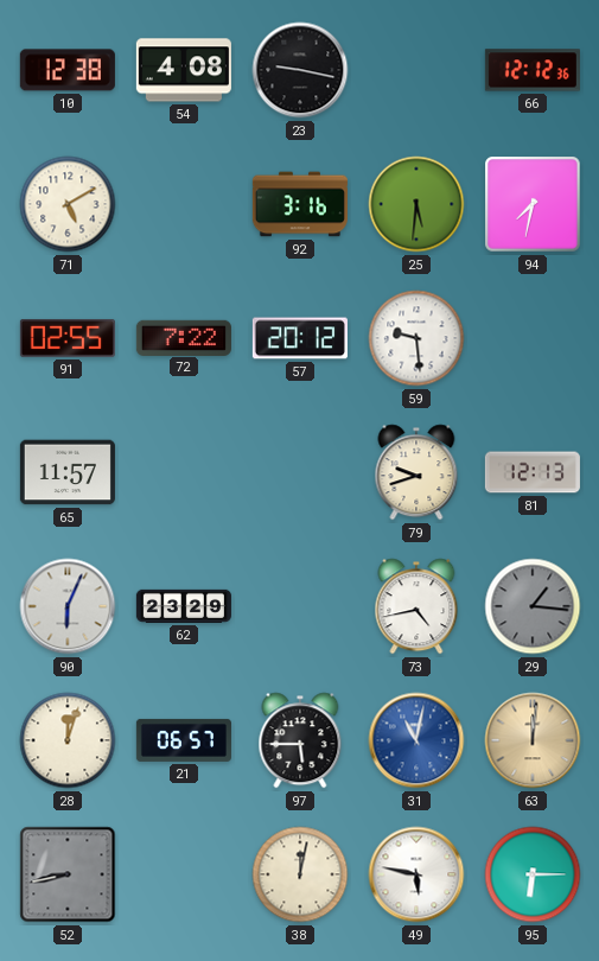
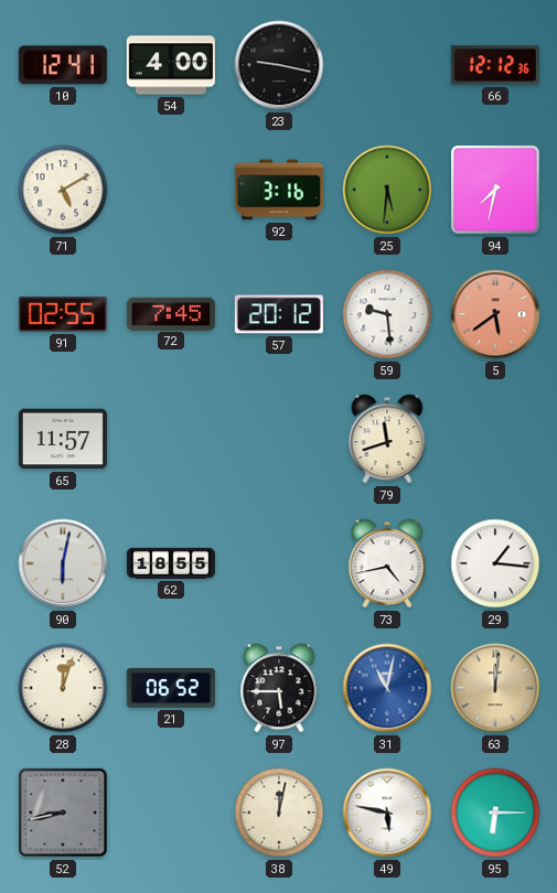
10: 12:38 -> 12:41 (63, 65)
54: 4:08 -> 4:00 (171, 65)
72: 7:22 -> 7:45 (171, 313)
5: none -> 5:39 (495, 314)
79: 9:42 -> 11:42 (387, 439)
81: 12:13 -> none (533, 472)
90: 6:04 -> 6:02 (63, 563)
62: 23:29 -> 18:55 (171, 563)
29 dial: grey -> white (495, 563)
21: 06:57 -> 06:52 (171, 688)
